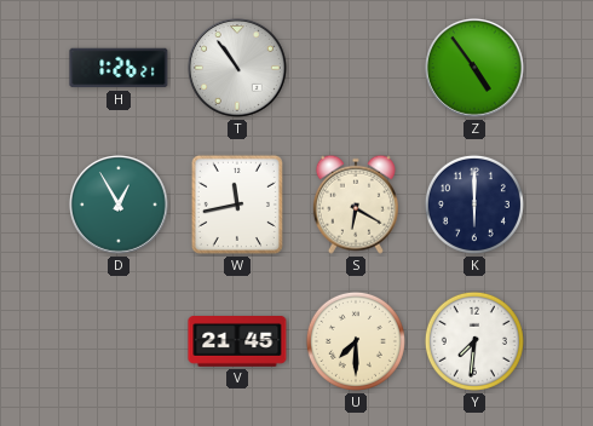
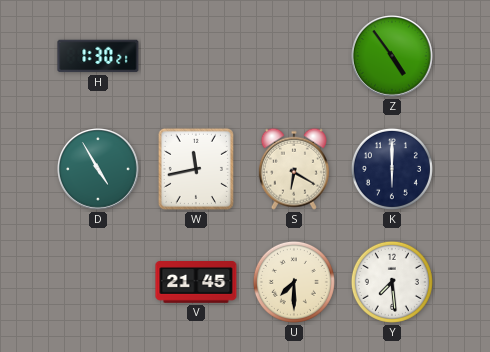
H: 1:26 -> 1:30 (98, 56)
T: 10:54 -> none (238, 69)
D: 12:55 -> 4:55 (99, 170)
Y: 7:31 -> 7:29 (392, 282)
